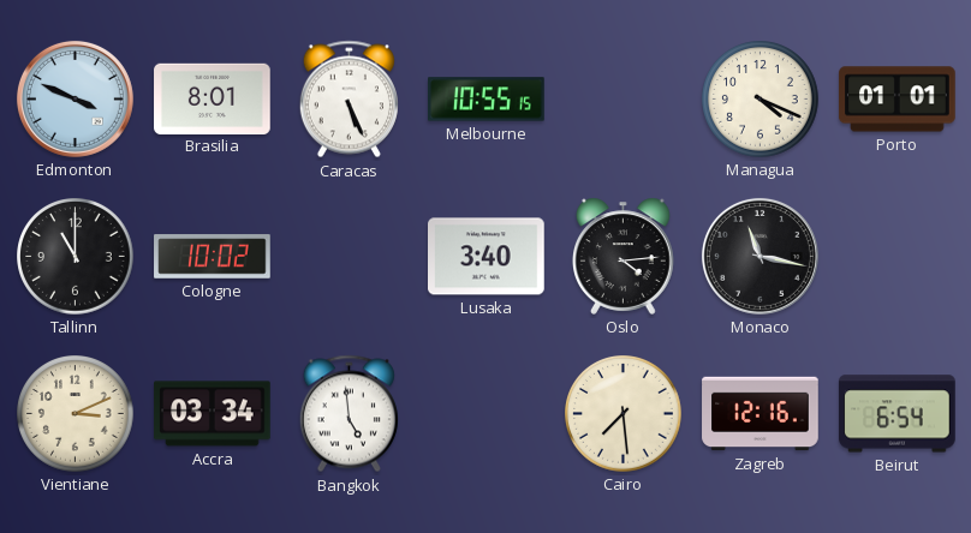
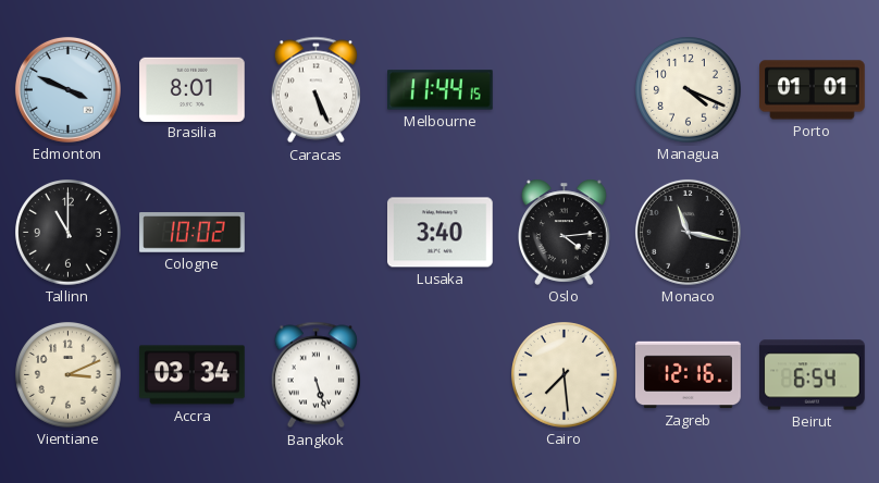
Melbourne: 10:55 -> 11:44 (441, 90)
Bangkok: 4:59 -> 5:27 (315, 375)
